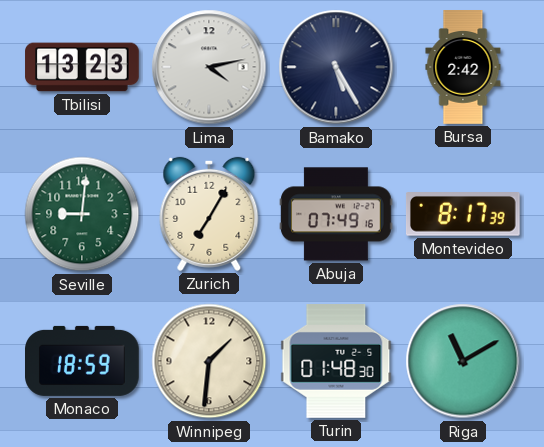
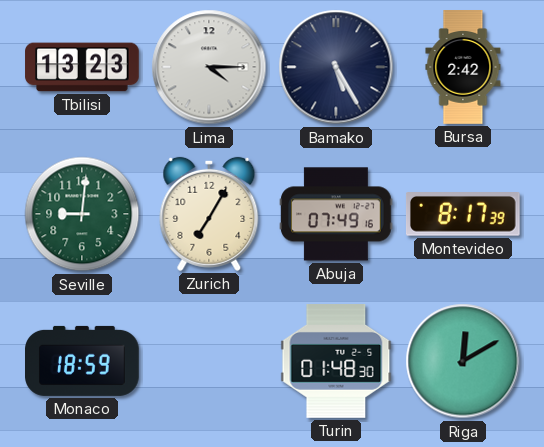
Lima: 4:13 -> 4:15 (209, 67)
Winnipeg: 1:31 -> none (209, 361)
Riga: 11:10 -> 12:10 (463, 361)
